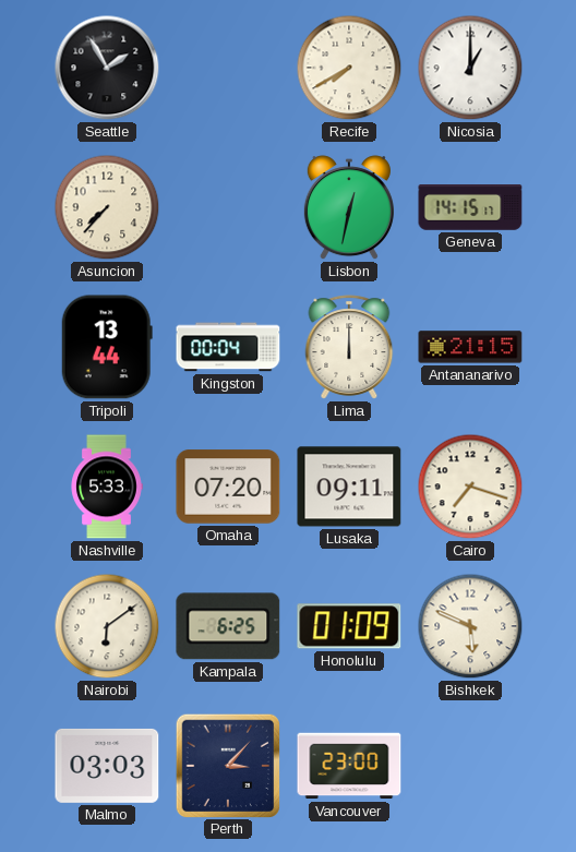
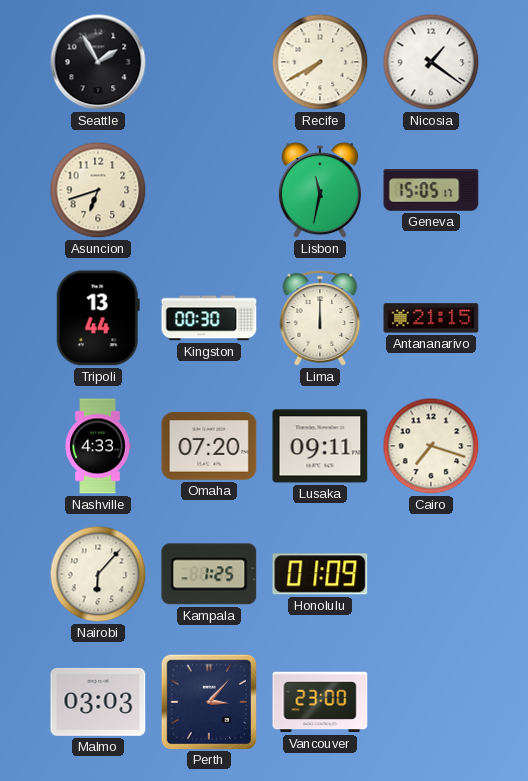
Nicosia: 1:00 -> 1:21 (431, 62)
Asuncion: 7:37 -> 6:42 (98, 190)
Lisbon: 12:32 -> 11:32 (320, 191)
Geneva: 14:15 -> 15:05 (431, 190)
Kingston: 00:04 -> 00:30 (209, 318)
Nashville: 5:33 -> 4:33 (98, 446)
Nairobi: 6:09 -> 6:07 (98, 574)
Kampala: 6:25 -> 1:25 (209, 574)
Bishkek: 5:49 -> none (470, 626)
